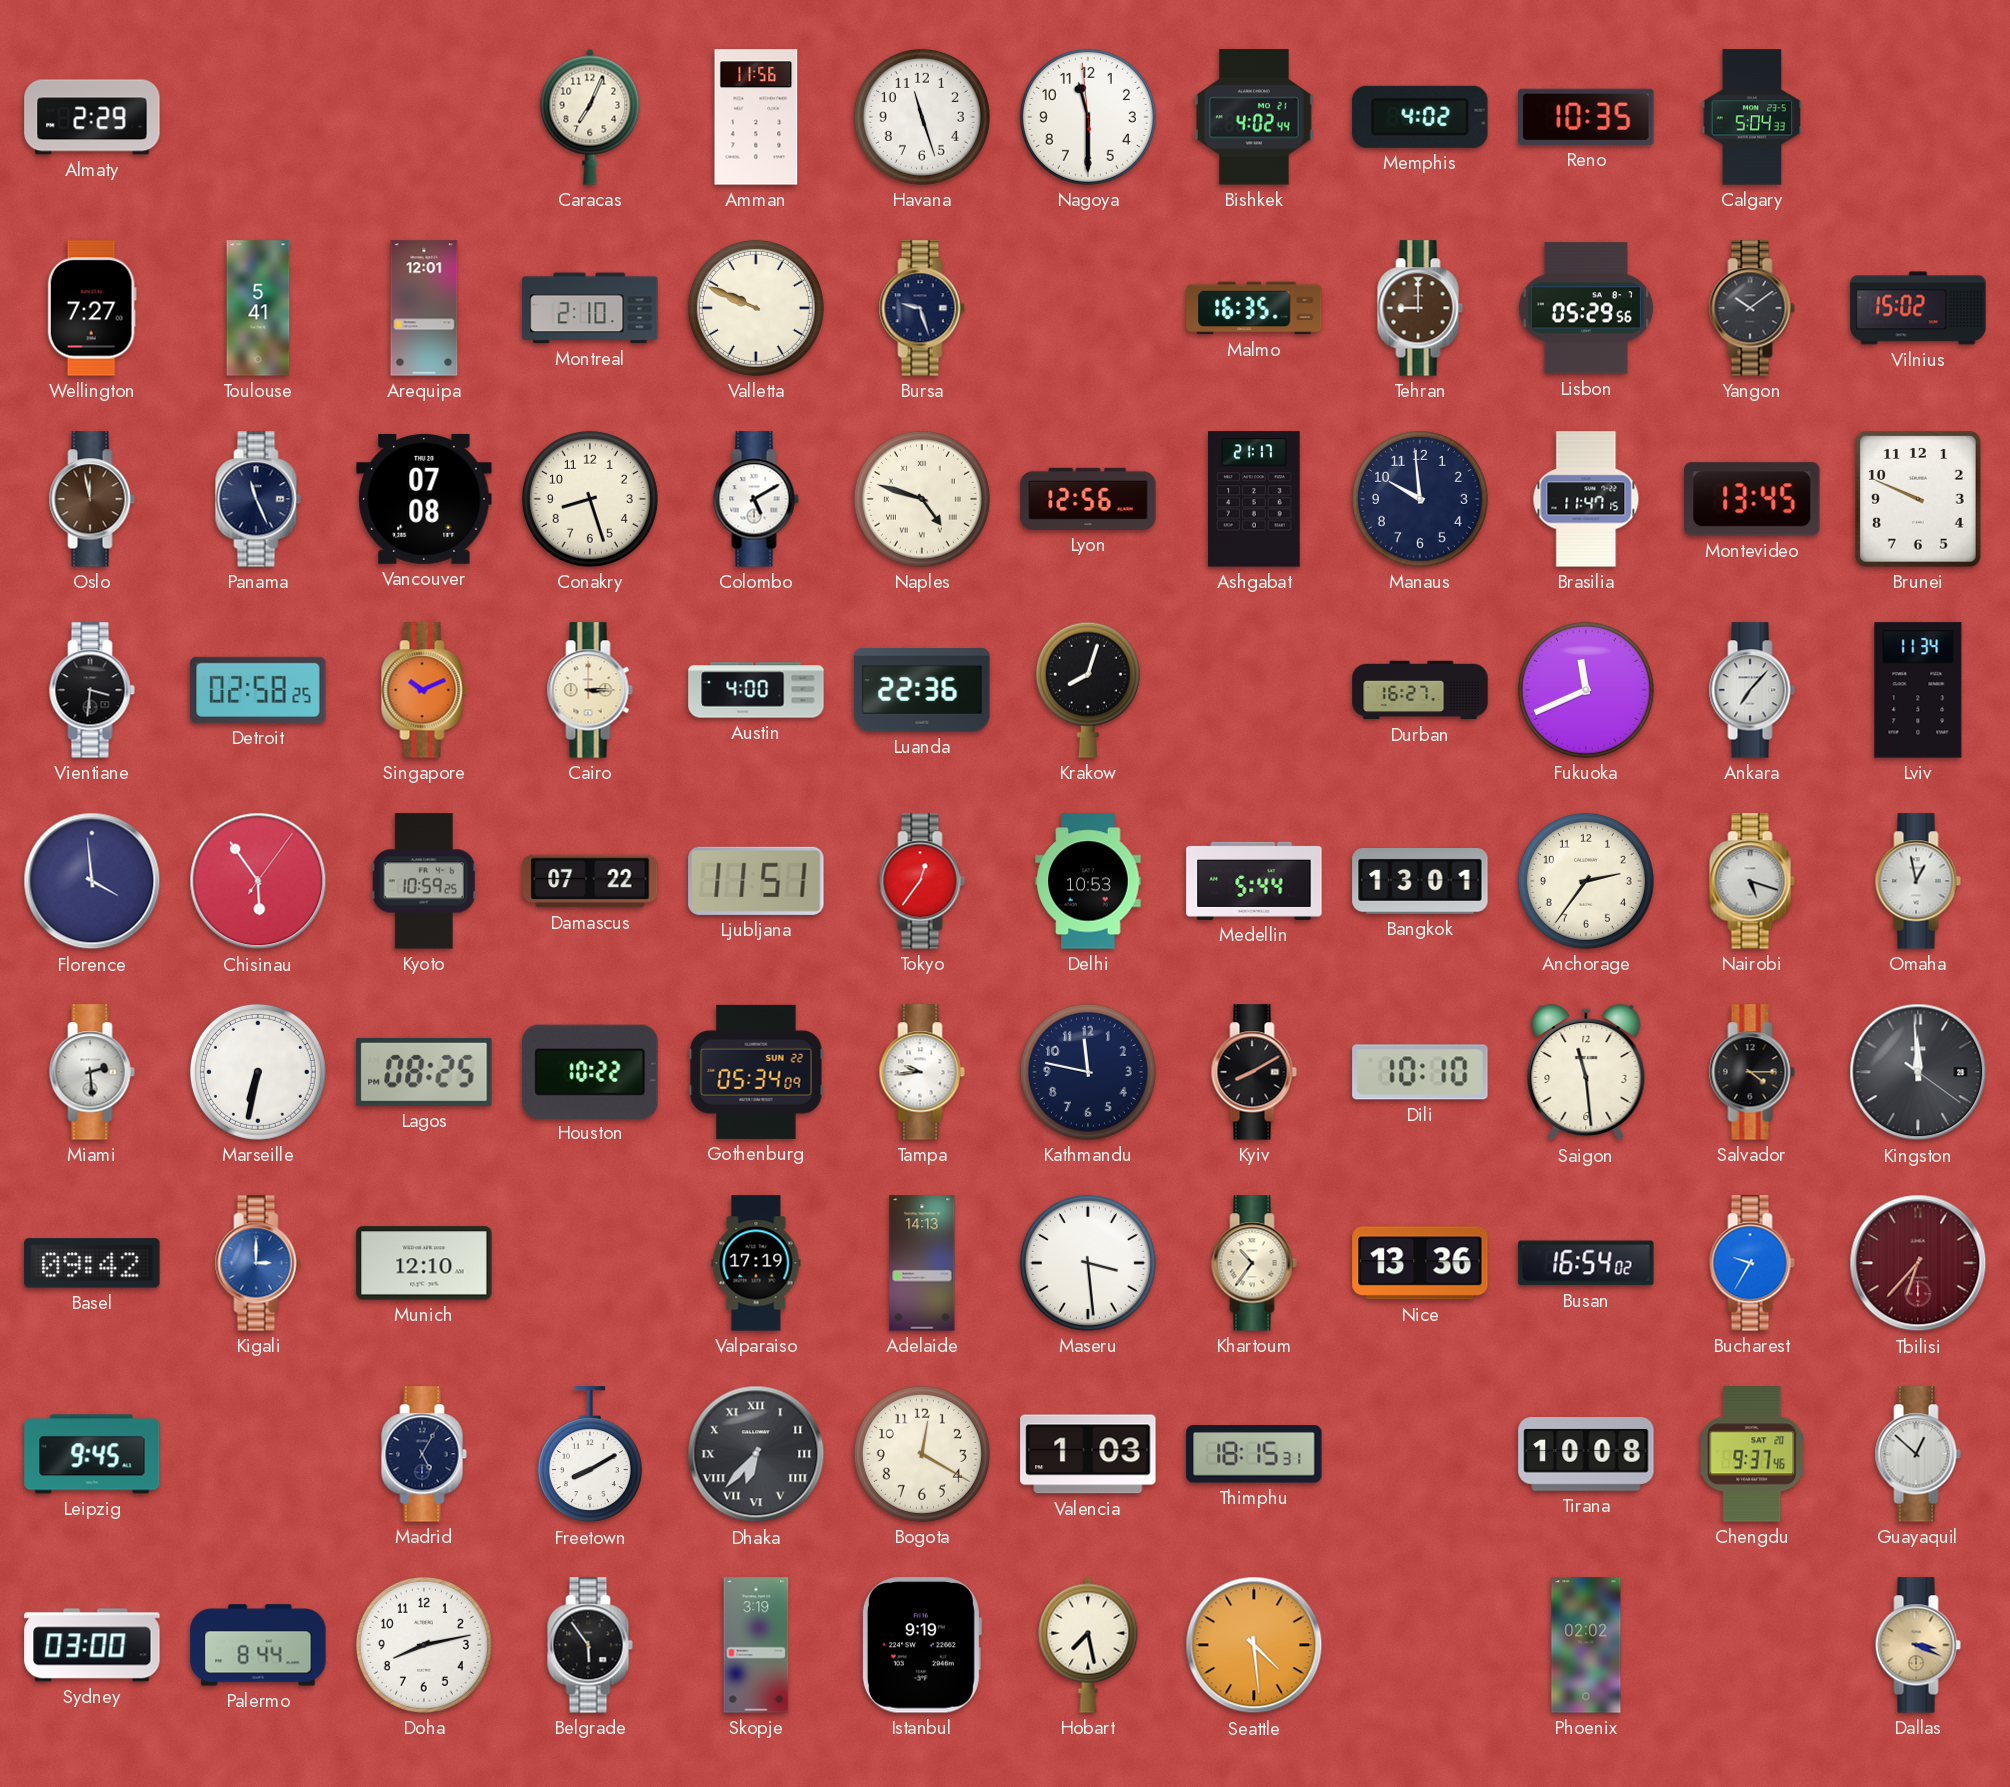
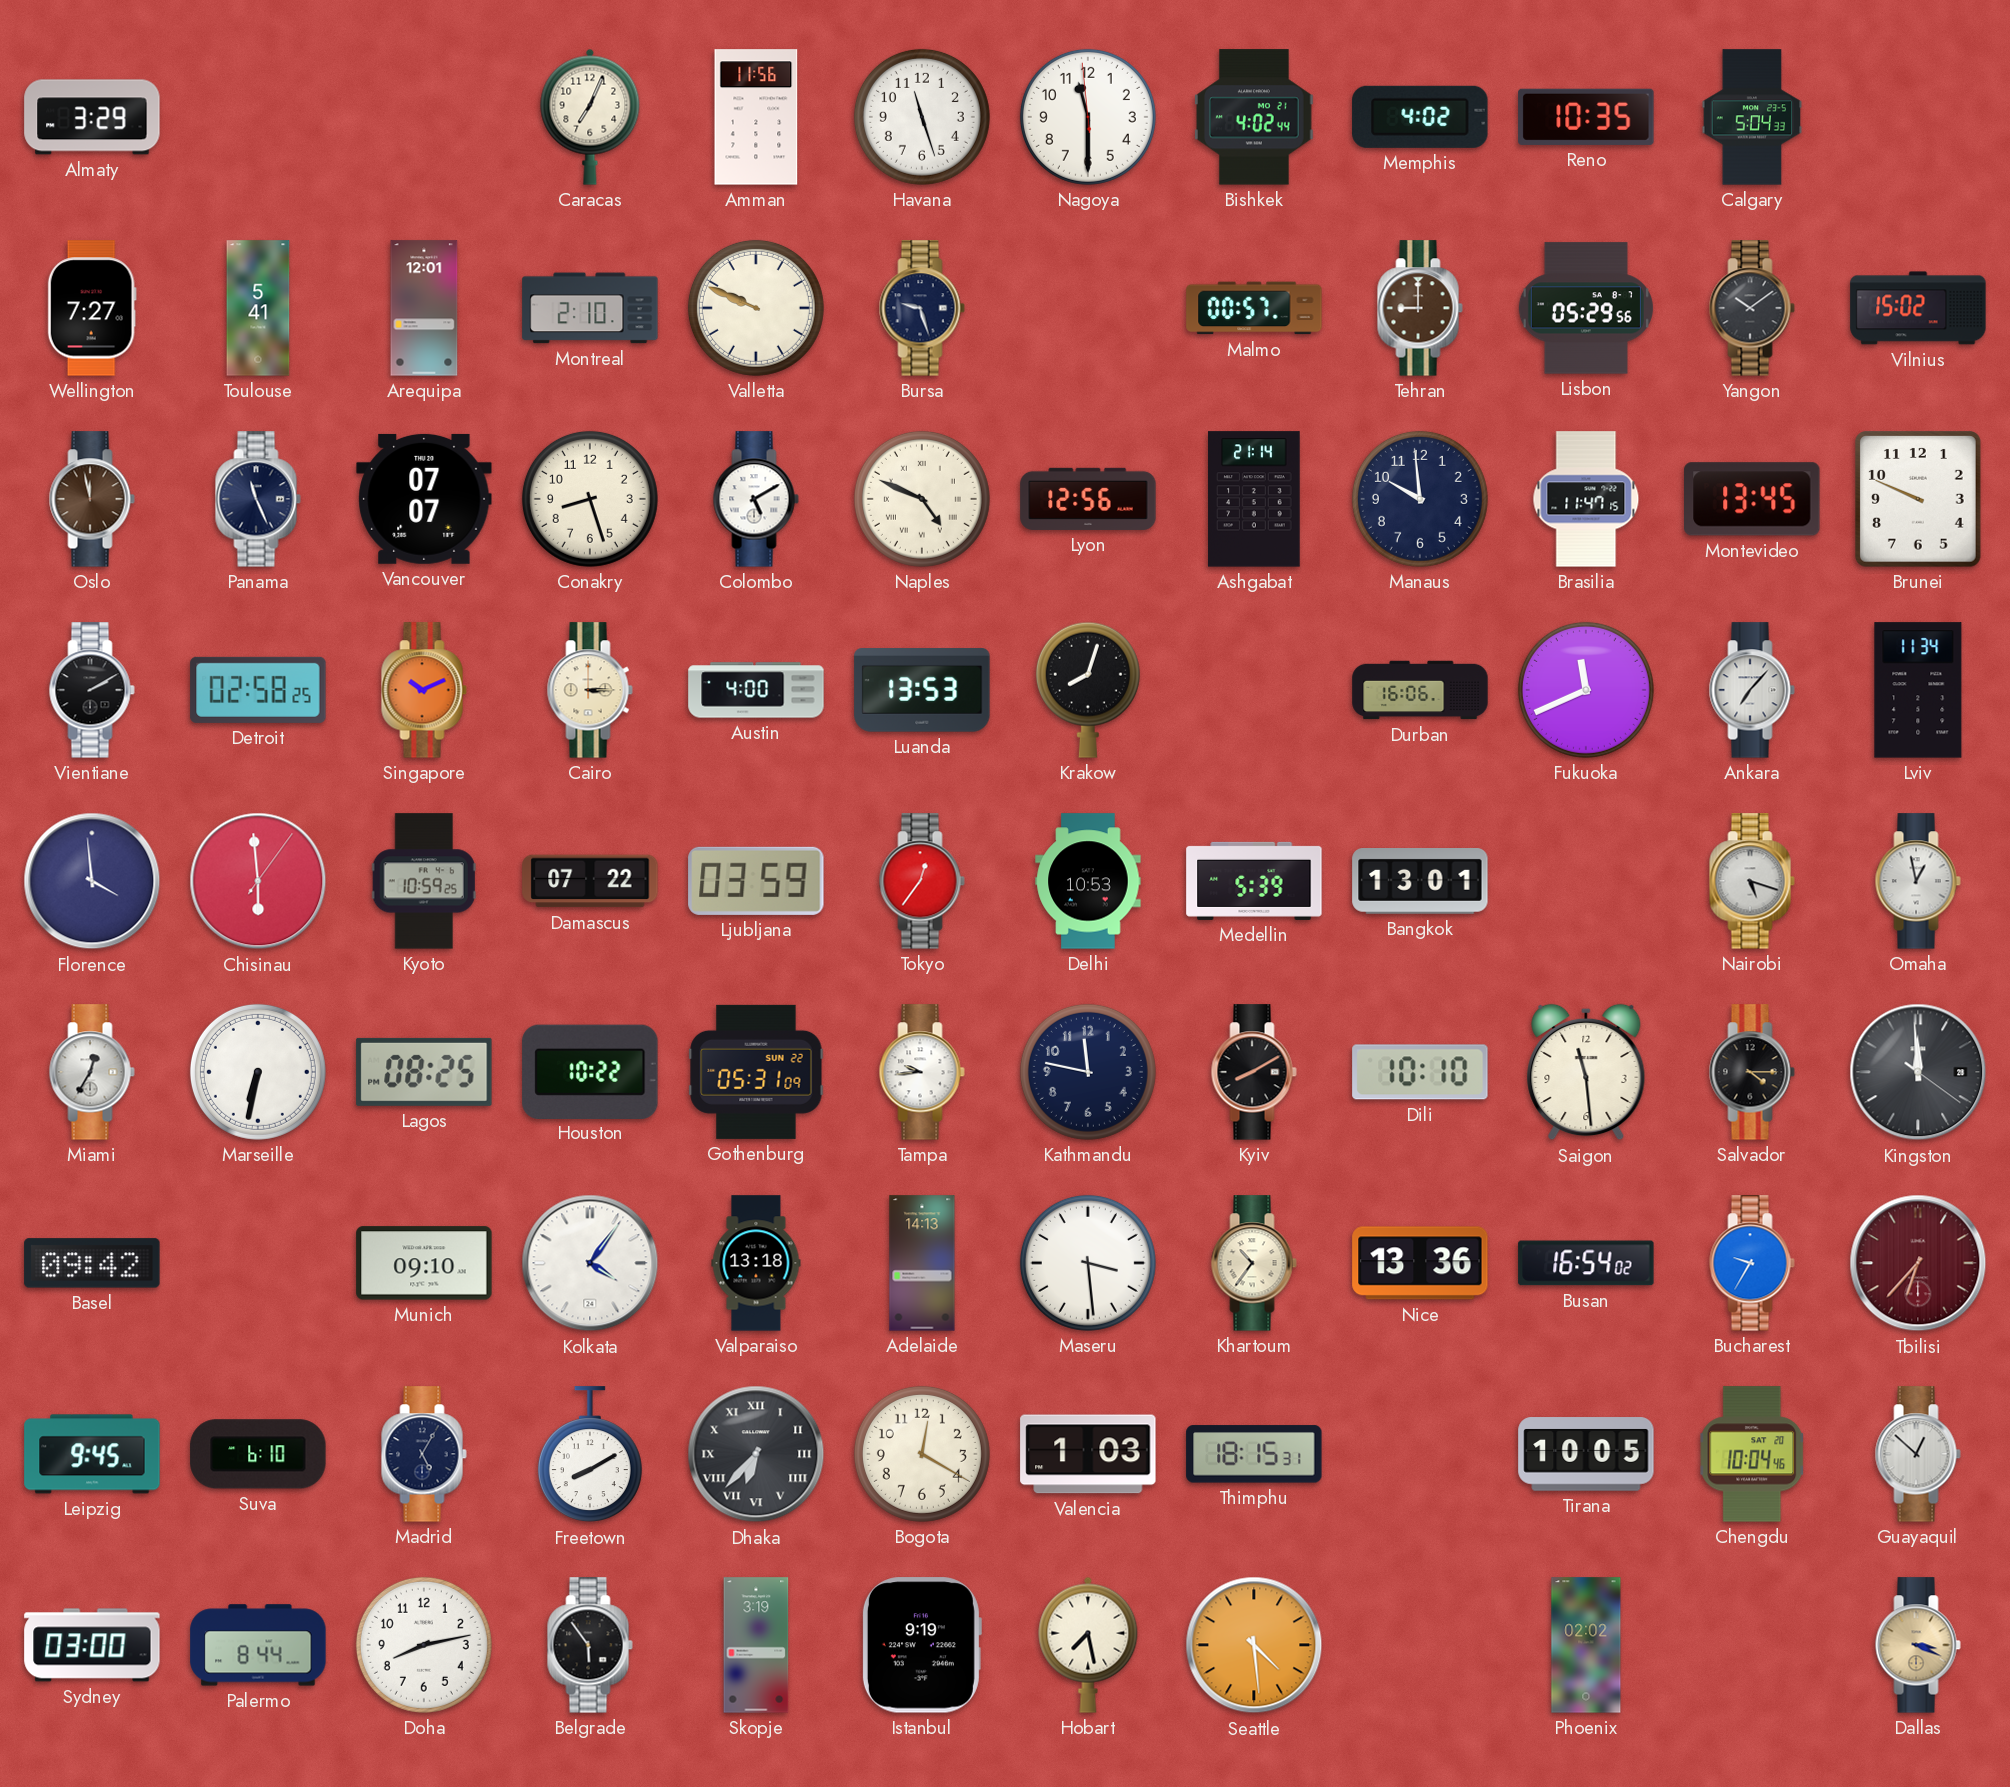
Almaty: 2:29 -> 3:29 (92, 117)
Malmo: 16:35 -> 00:57 (1254, 308)
Vancouver: 07:08 -> 07:07 (424, 499)
Naples: 4:48 -> 4:49 (922, 499)
Ashgabat: 21:17 -> 21:14 (1254, 499)
Vientiane: 3:31 -> 2:10 (92, 690)
Luanda: 22:36 -> 13:53 (922, 690)
Durban: 16:27 -> 16:06 (1420, 690)
Chisinau: 5:54 -> 5:59 (258, 881)
Ljubljana: 11:51 -> 03:59 (756, 881)
Medellin: 5:44 -> 5:39 (1254, 881)
Anchorage: 2:36 -> none (1586, 881)
Miami: 2:29 -> 12:35 (92, 1072)
Gothenburg: 05:34 -> 05:31 (756, 1072)
Kigali: 3:00 -> none (258, 1263)
Munich: 12:10 -> 09:10 (424, 1263)
Kolkata: none -> 4:06 (590, 1263)
Valparaiso: 17:19 -> 13:18 (756, 1263)
Suva: none -> 6:10 (258, 1454)
Tirana: 10:08 -> 10:05 (1586, 1454)
Chengdu: 9:37 -> 10:04 (1752, 1454)
